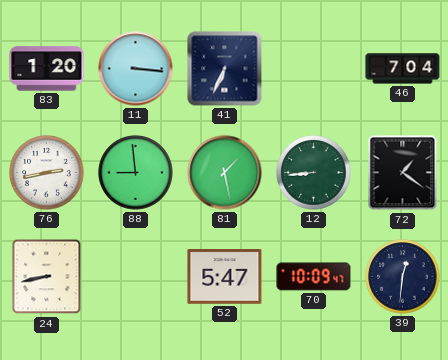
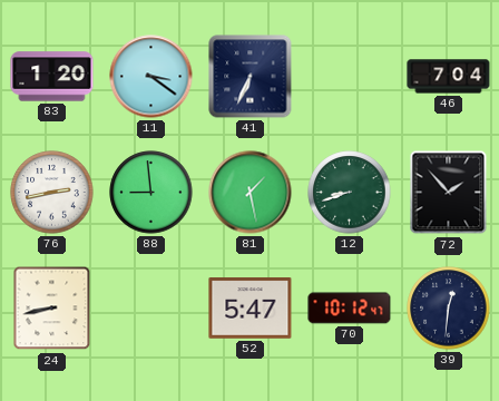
11: 3:16 -> 3:21 (151, 77)
12: 8:44 -> 8:42 (350, 193)
72: 1:21 -> 1:53 (449, 193)
70: 10:09 -> 10:12 (350, 309)
